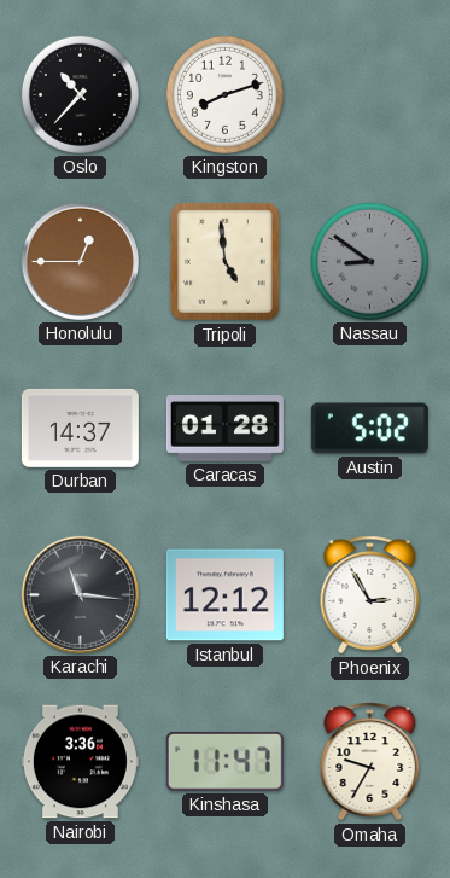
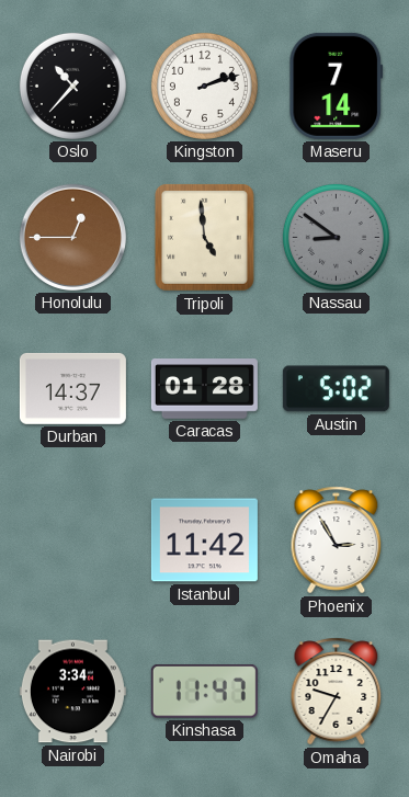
Kingston: 8:12 -> 2:12 (204, 86)
Maseru: none -> 7:14 (337, 86)
Karachi: 11:16 -> none (80, 594)
Istanbul: 12:12 -> 11:42 (204, 540)
Nairobi: 3:36 -> 3:34 (72, 692)
